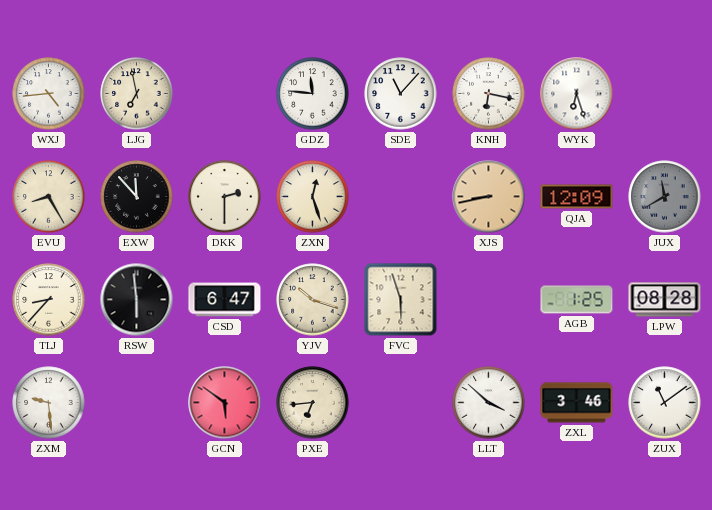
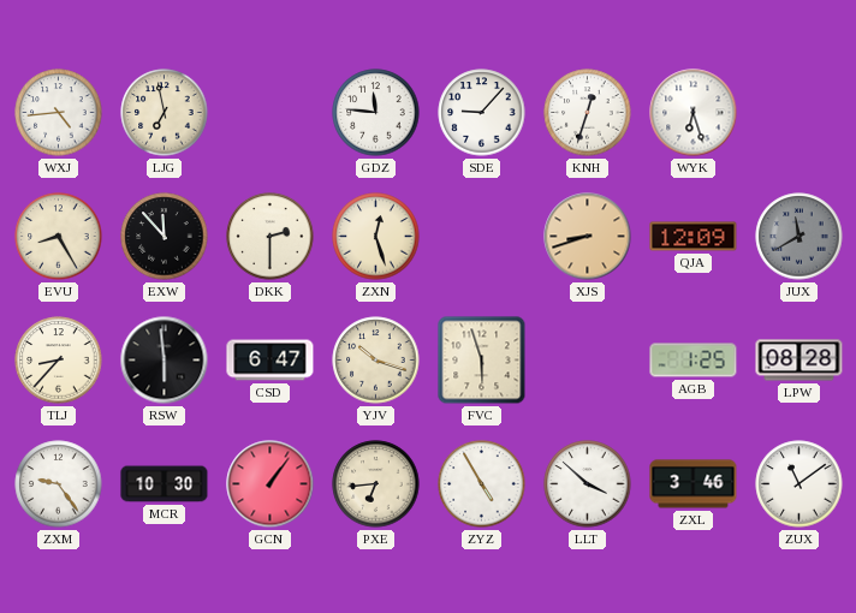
SDE: 11:07 -> 9:07 (482, 113)
KNH: 6:17 -> 12:33 (588, 113)
XJS: 8:43 -> 8:42 (588, 237)
ZXM: 9:29 -> 9:24 (59, 484)
MCR: none -> 10:30 (165, 484)
GCN: 5:51 -> 1:06 (271, 484)
ZYZ: none -> 4:55 (482, 484)
